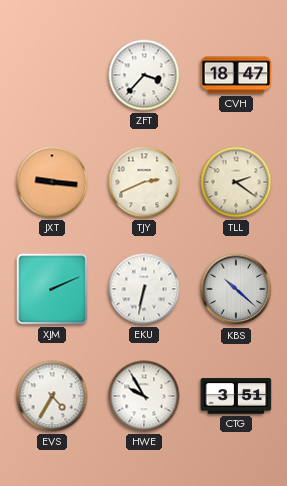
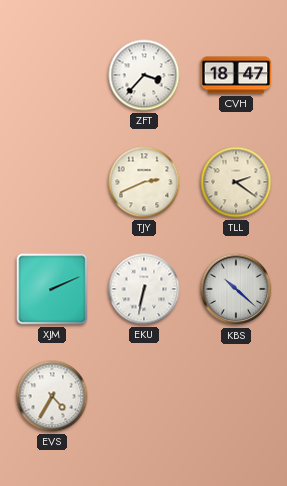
JXT: 9:16 -> none (52, 182)
HWE: 9:55 -> none (144, 396)
CTG: 3:51 -> none (236, 396)
